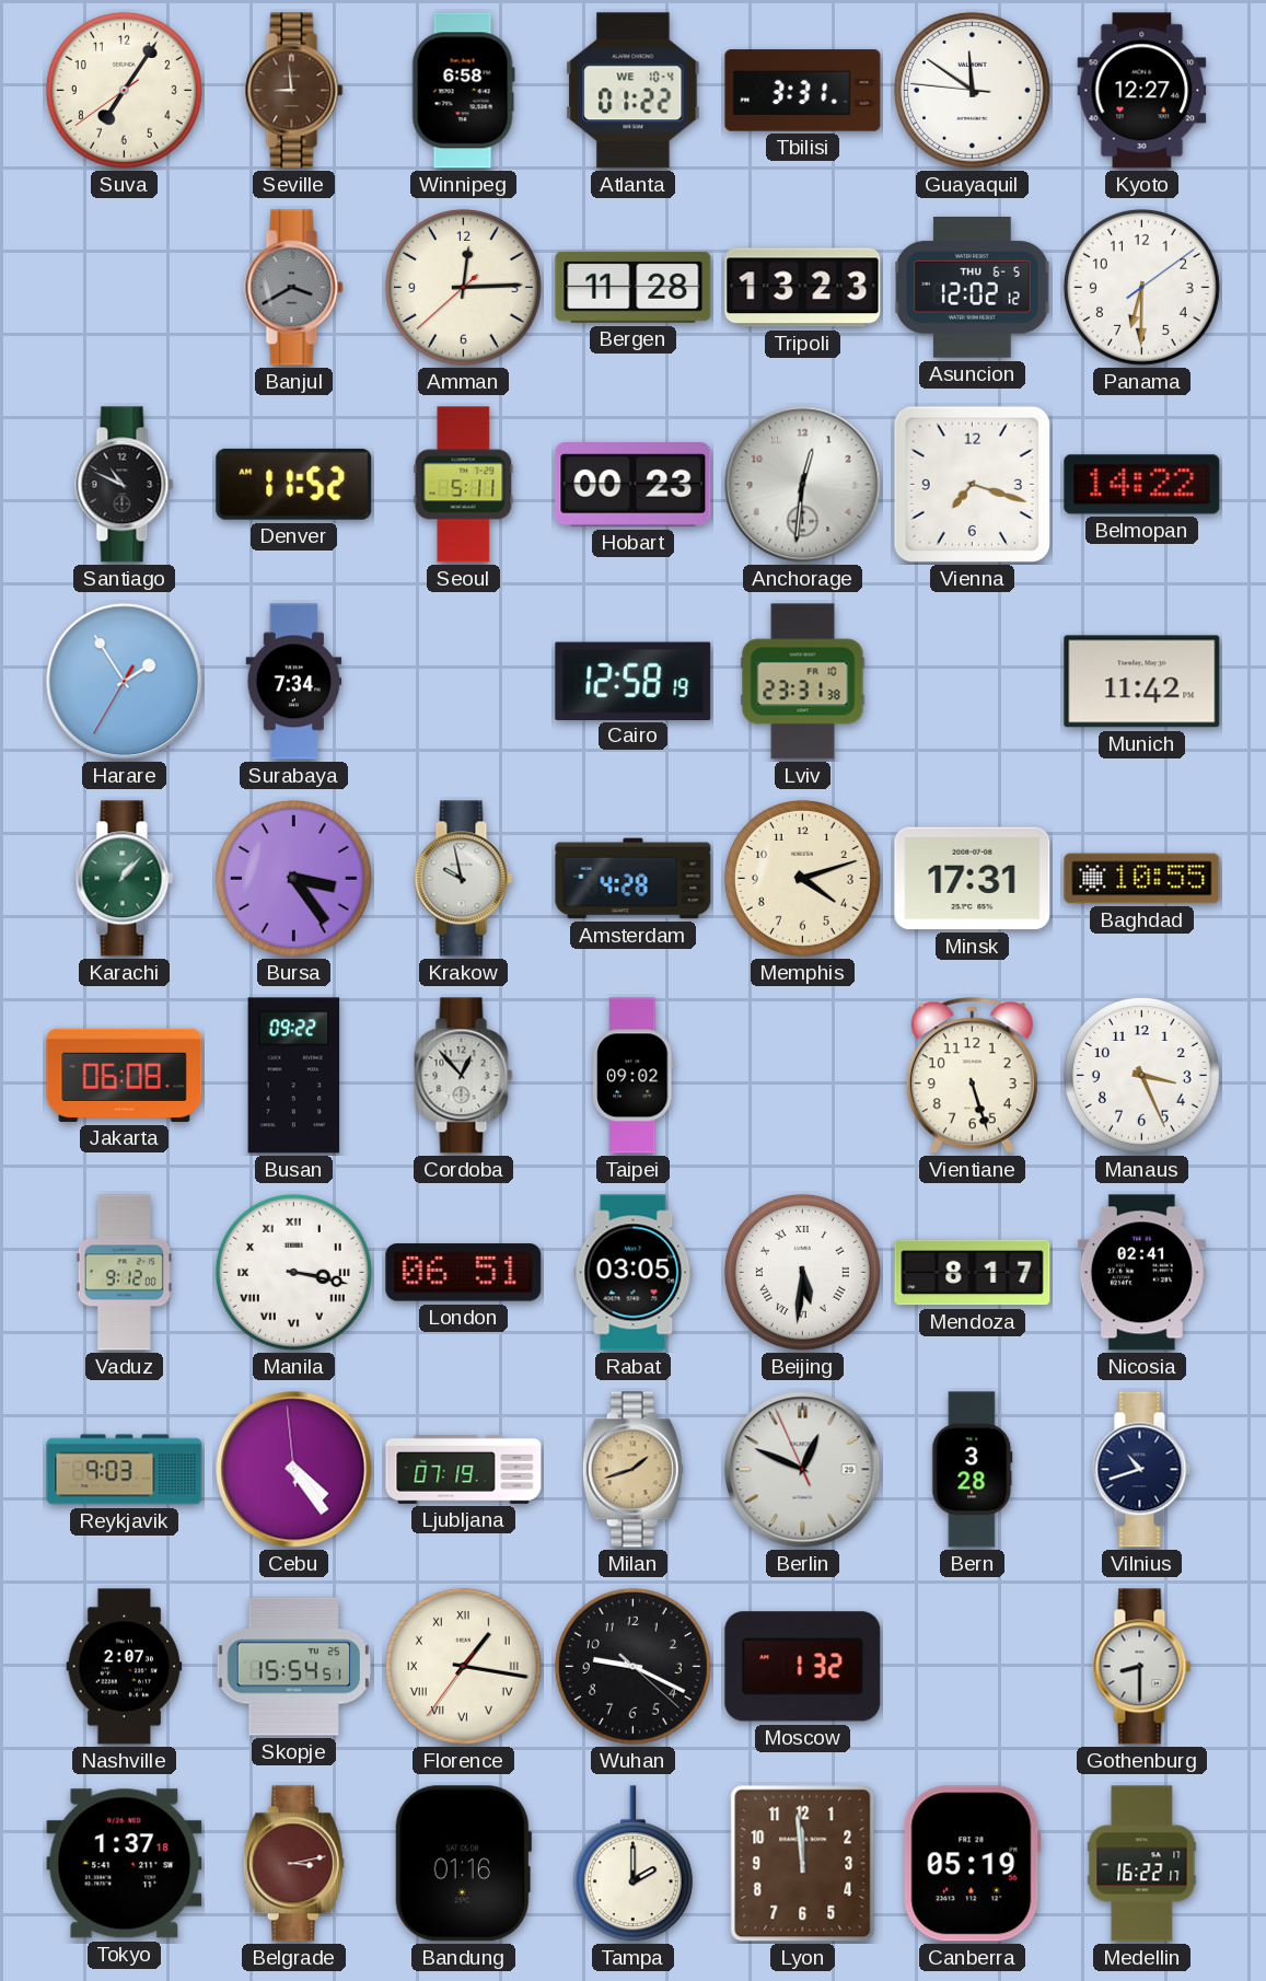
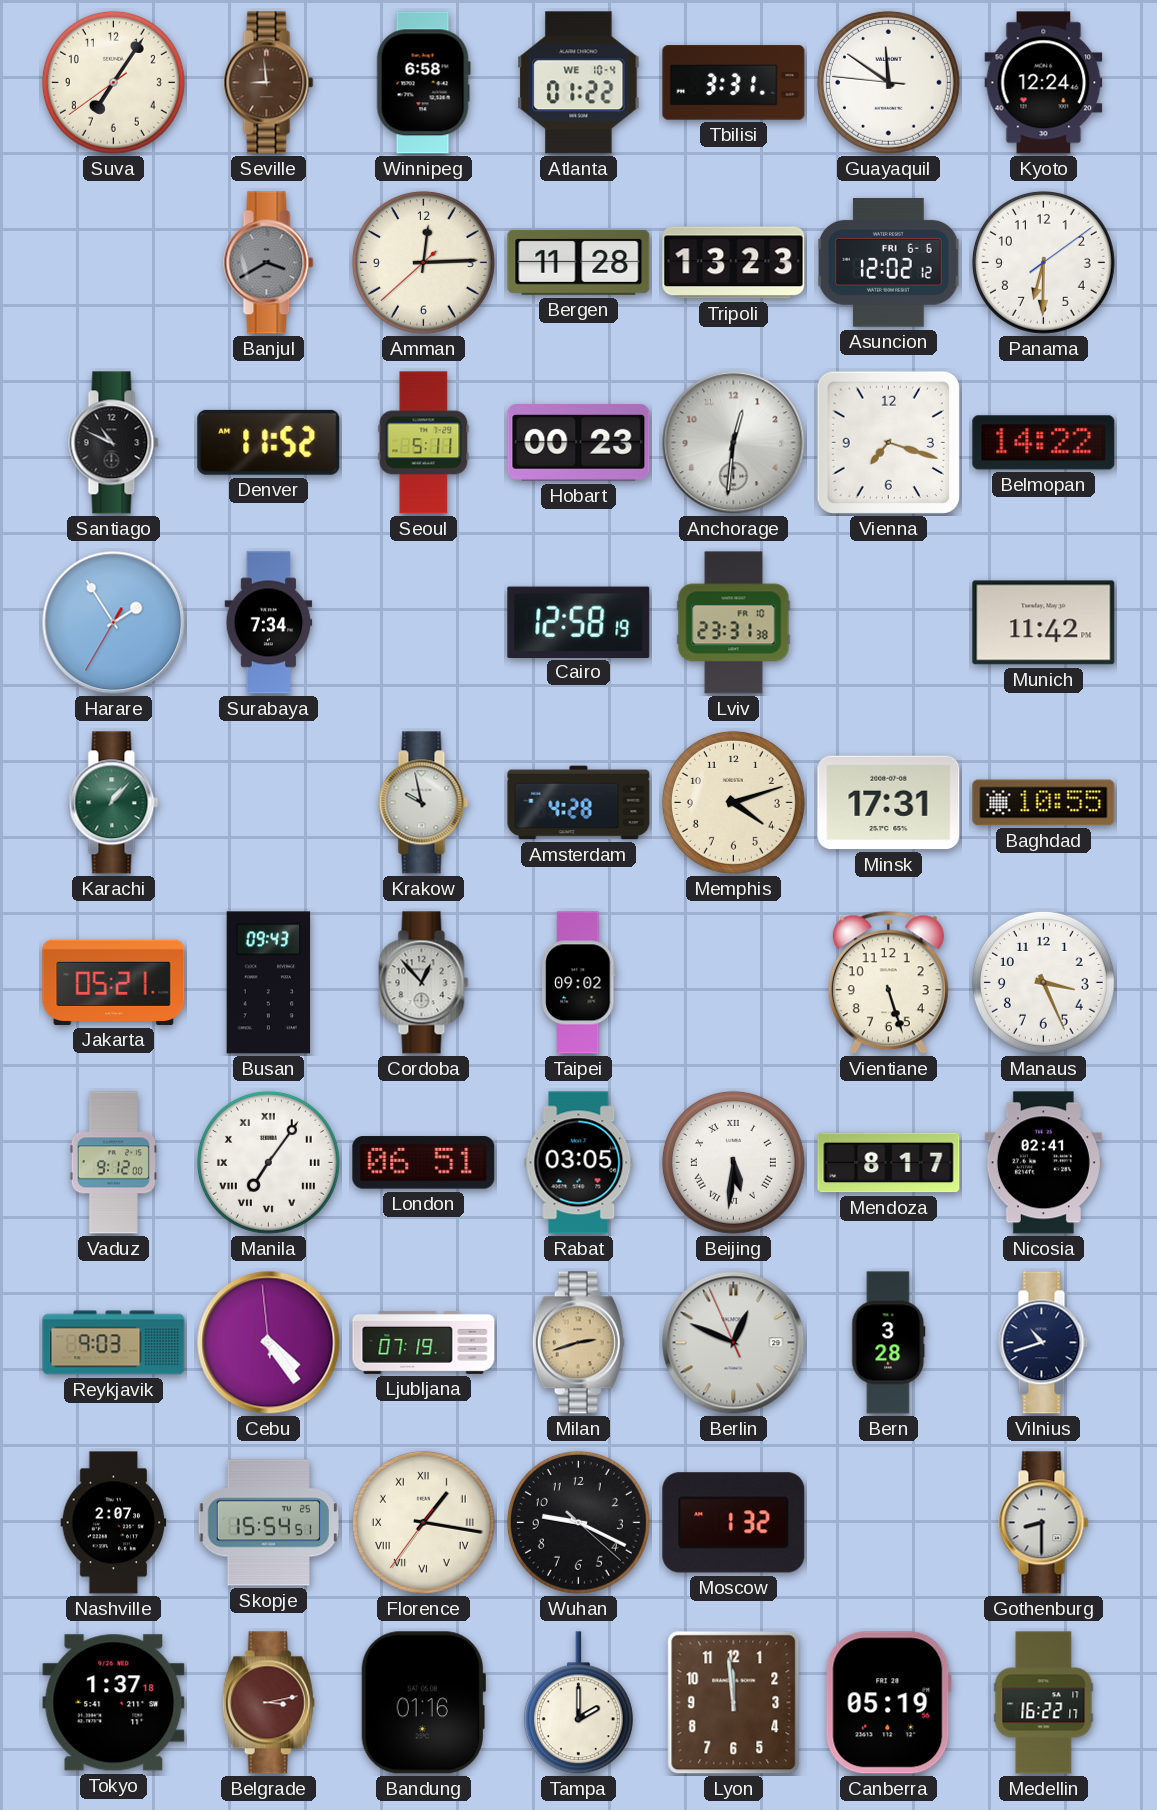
Kyoto: 12:27 -> 12:24 (1044, 83)
Asuncion date: THU 6-5 -> FRI 6-6 (889, 263)
Bursa: 3:24 -> none (293, 878)
Jakarta: 06:08 -> 05:21 (114, 982)
Busan: 09:22 -> 09:43 (269, 983)
Manila: 3:17 -> 7:06 (268, 1162)
Milan: 1:42 -> 2:42 (578, 1343)
